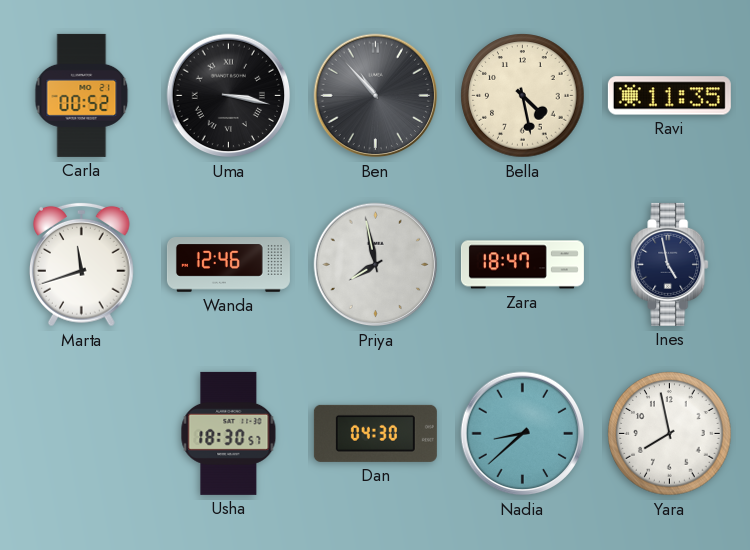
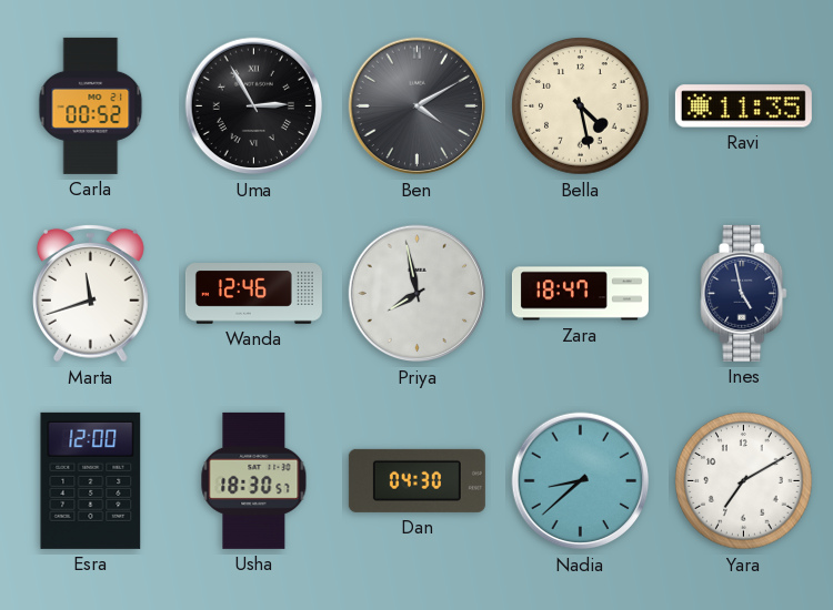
Uma: 3:17 -> 2:55 (254, 106)
Ben: 10:53 -> 4:10 (418, 106)
Esra: none -> 12:00 (91, 480)
Yara: 7:58 -> 7:10 (744, 481)
